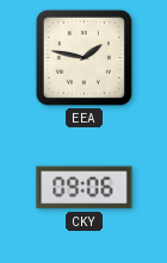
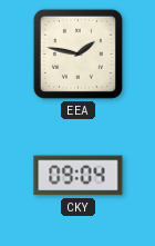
CKY: 09:06 -> 09:04 (79, 176)
